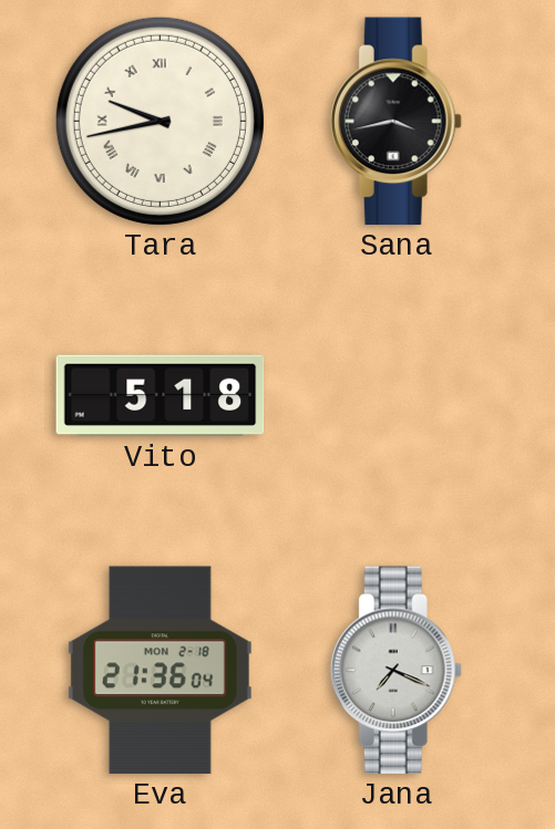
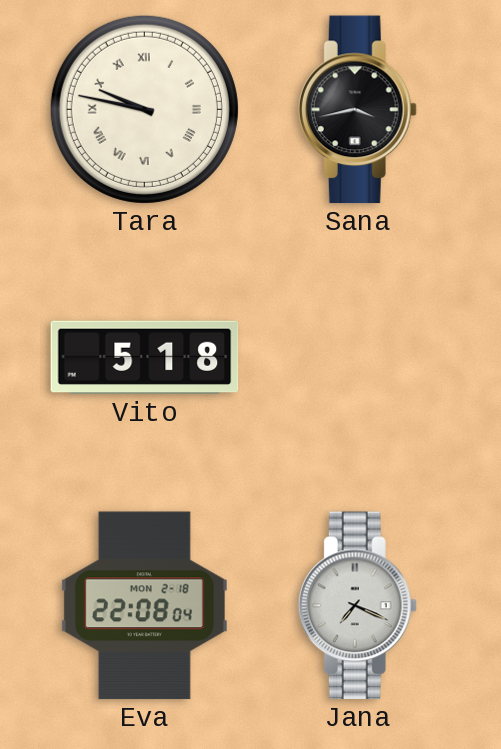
Tara: 9:43 -> 9:47 (144, 109)
Eva: 21:36 -> 22:08 (144, 606)
